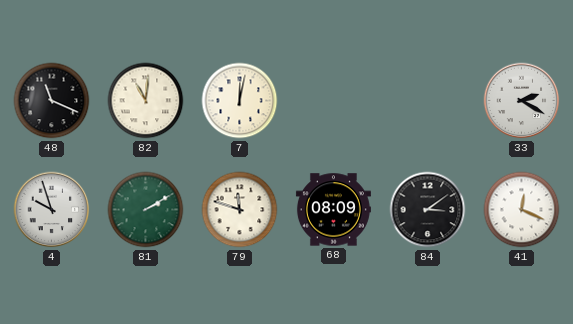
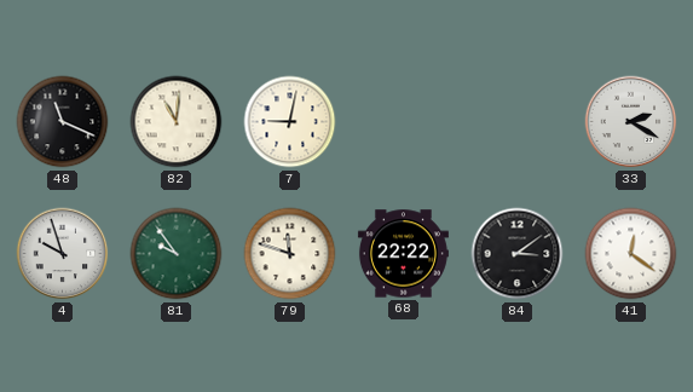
7: 12:02 -> 9:02 (290, 122)
81: 2:10 -> 9:54 (177, 254)
68: 08:09 -> 22:22 (403, 254)
41: 12:19 -> 12:21 (631, 254)
